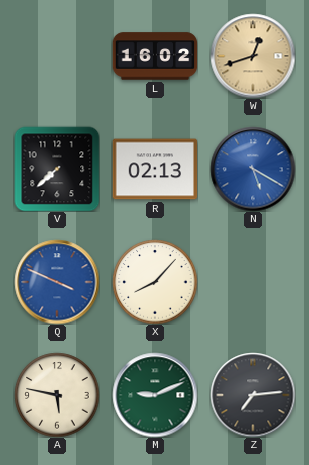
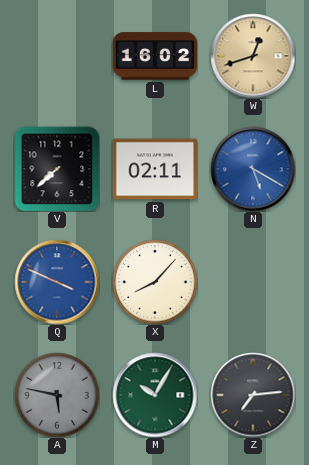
R: 02:13 -> 02:11 (155, 169)
A dial: cream -> grey (57, 395)
M: 9:11 -> 10:05 (155, 395)
